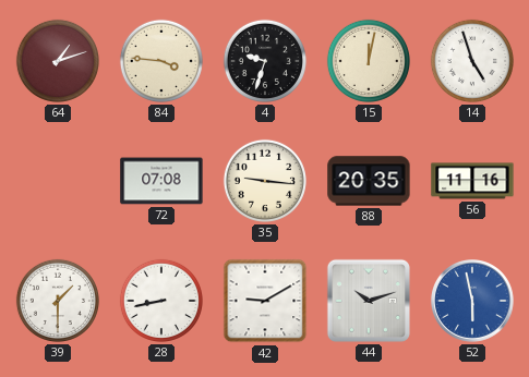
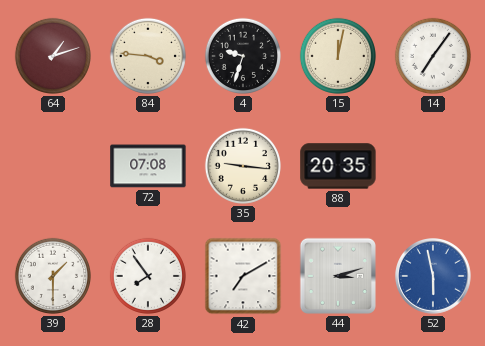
14: 4:57 -> 7:06 (433, 56)
56: 11:16 -> none (472, 181)
28: 8:43 -> 7:54 (148, 276)
42: 9:10 -> 7:10 (243, 276)
44: 10:12 -> 3:12 (338, 276)
